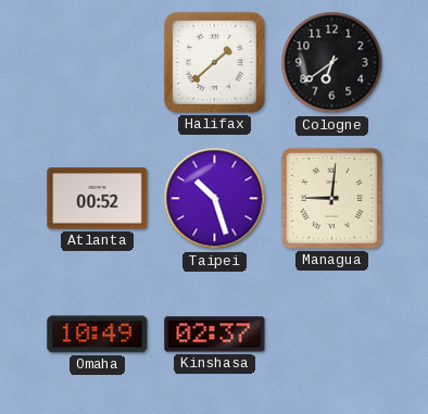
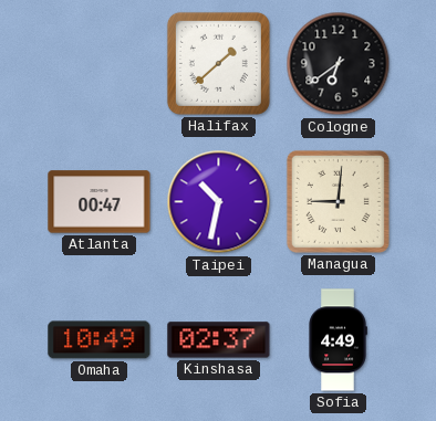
Atlanta: 00:52 -> 00:47 (100, 202)
Taipei: 10:27 -> 10:32 (219, 202)
Sofia: none -> 4:49 (338, 340)
